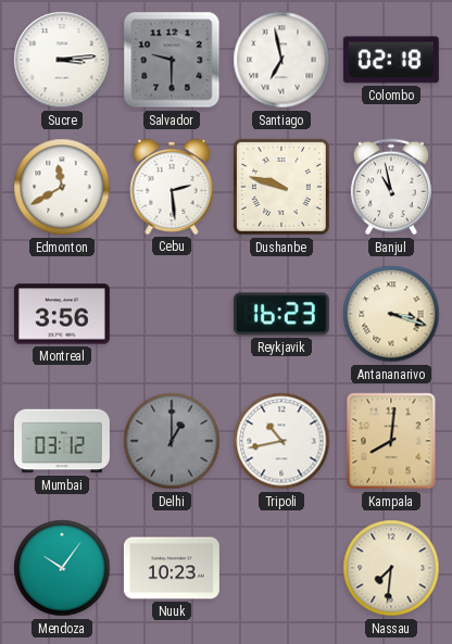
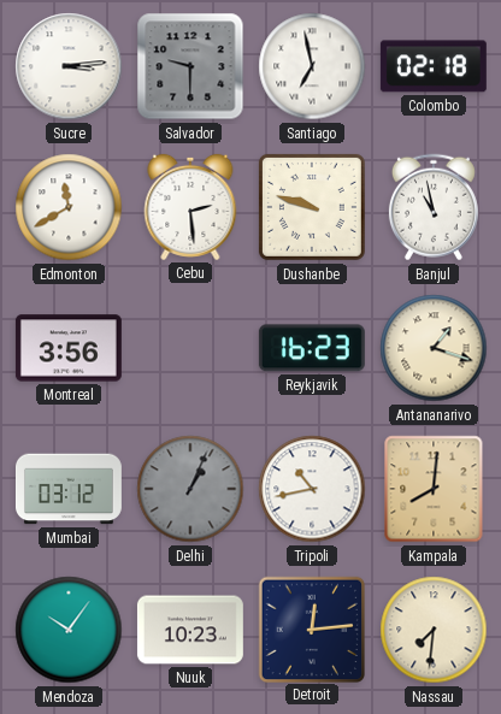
Antananarivo: 3:18 -> 1:18 (434, 348)
Delhi: 1:00 -> 1:04 (190, 489)
Detroit: none -> 12:14 (311, 629)
